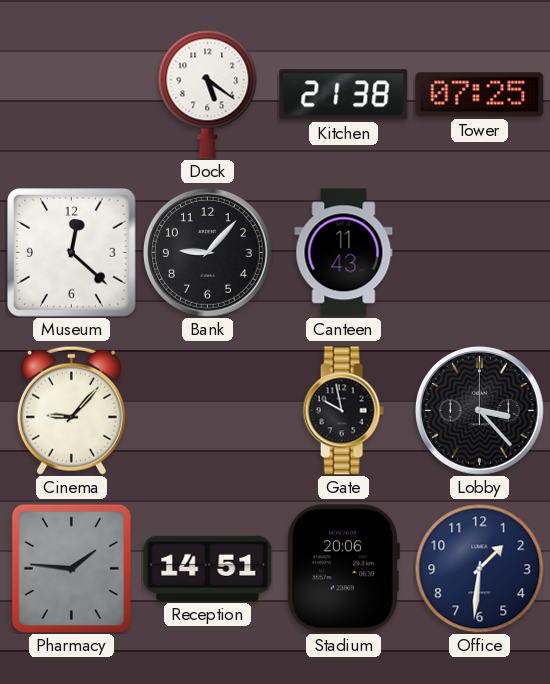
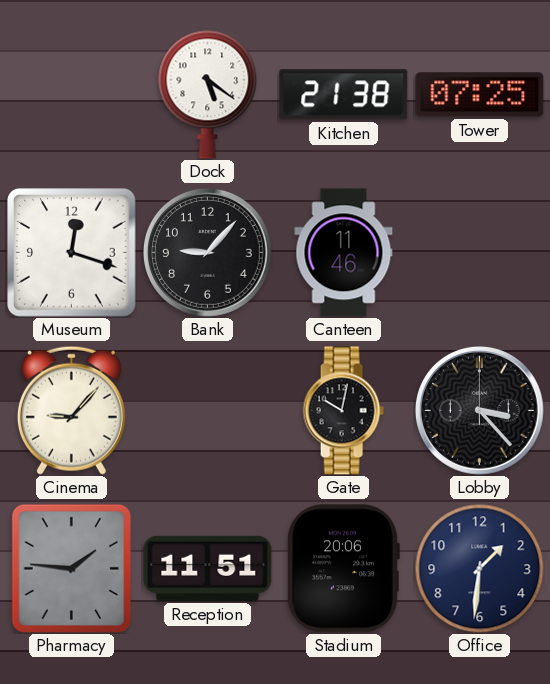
Museum: 12:22 -> 12:18 (72, 253)
Canteen: 11:43 -> 11:46 (344, 253)
Gate: 9:58 -> 10:02 (343, 411)
Reception: 14:51 -> 11:51 (208, 568)
